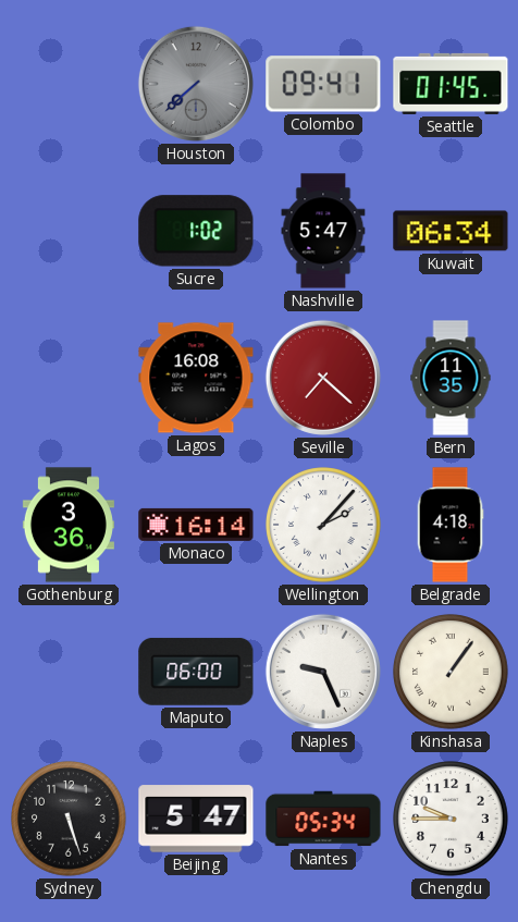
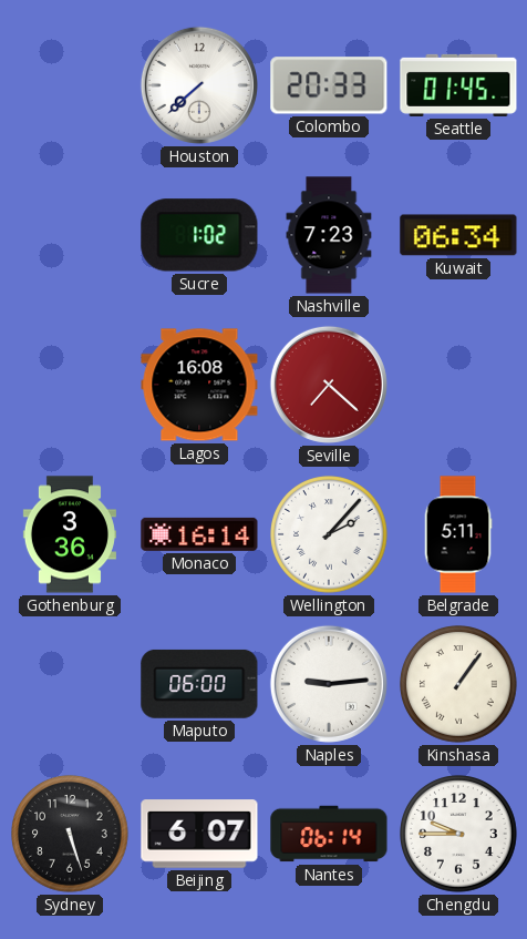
Houston dial: grey -> white (199, 85)
Colombo: 09:41 -> 20:33 (329, 85)
Nashville: 5:47 -> 7:23 (329, 235)
Bern: 11:35 -> none (451, 378)
Belgrade: 4:18 -> 5:11 (458, 534)
Naples: 9:26 -> 9:14 (329, 684)
Beijing: 5:47 -> 6:07 (199, 834)
Nantes: 05:34 -> 06:14 (329, 834)
